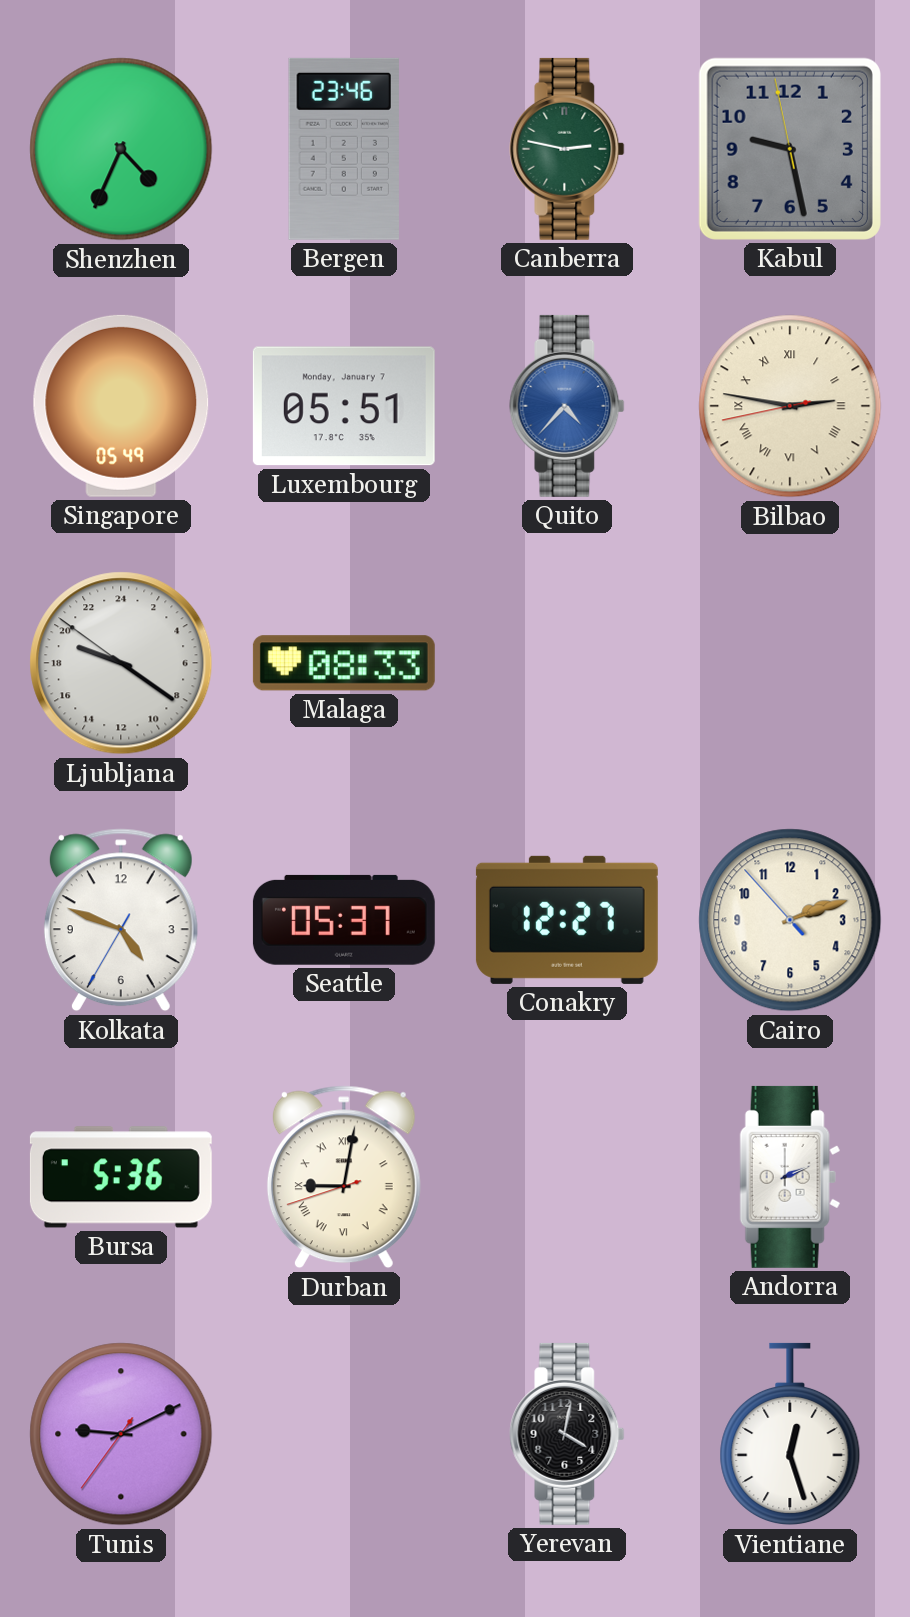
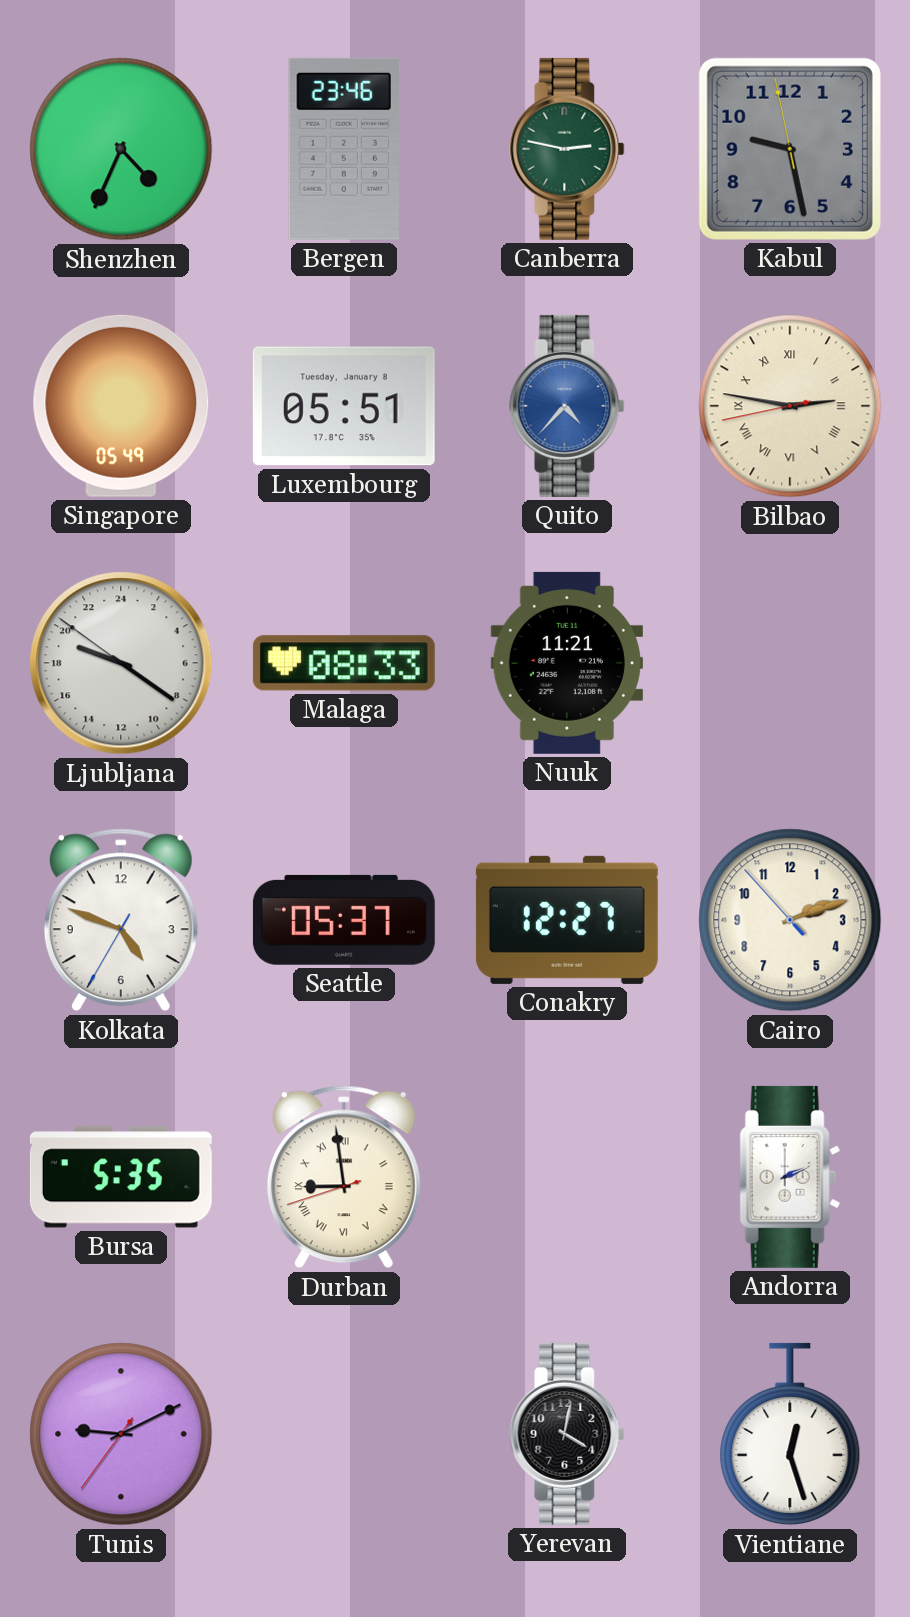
Luxembourg date: Monday, January 7 -> Tuesday, January 8 (344, 406)
Nuuk: none -> 11:21 (567, 663)
Bursa: 5:36 -> 5:35 (121, 1177)
Durban: 9:01 -> 8:58 (344, 1177)
